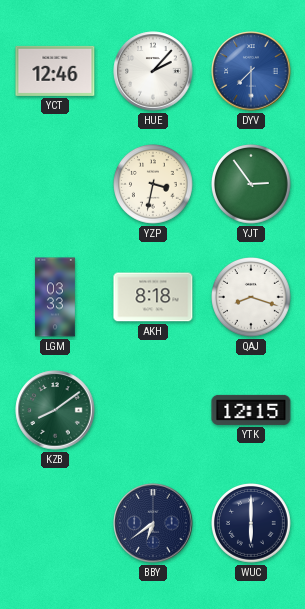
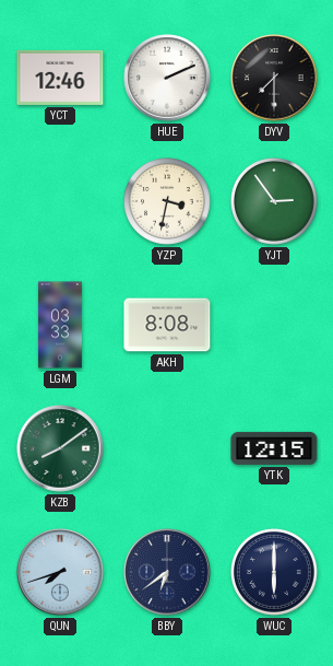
HUE: 2:07 -> 2:11 (167, 78)
DYV dial: blue -> black (274, 78)
AKH: 8:18 -> 8:08 (167, 325)
QAJ: 8:18 -> none (252, 298)
QUN: none -> 7:42 (60, 572)
